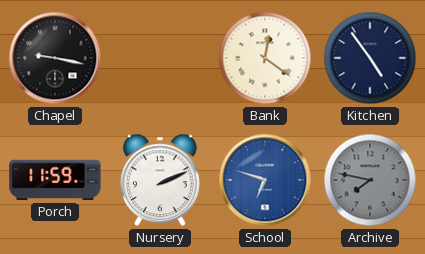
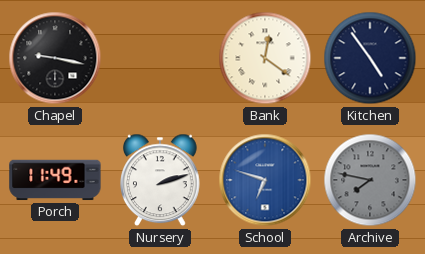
Porch: 11:59 -> 11:49 (55, 180)
Nursery: 2:11 -> 2:12 (161, 180)
